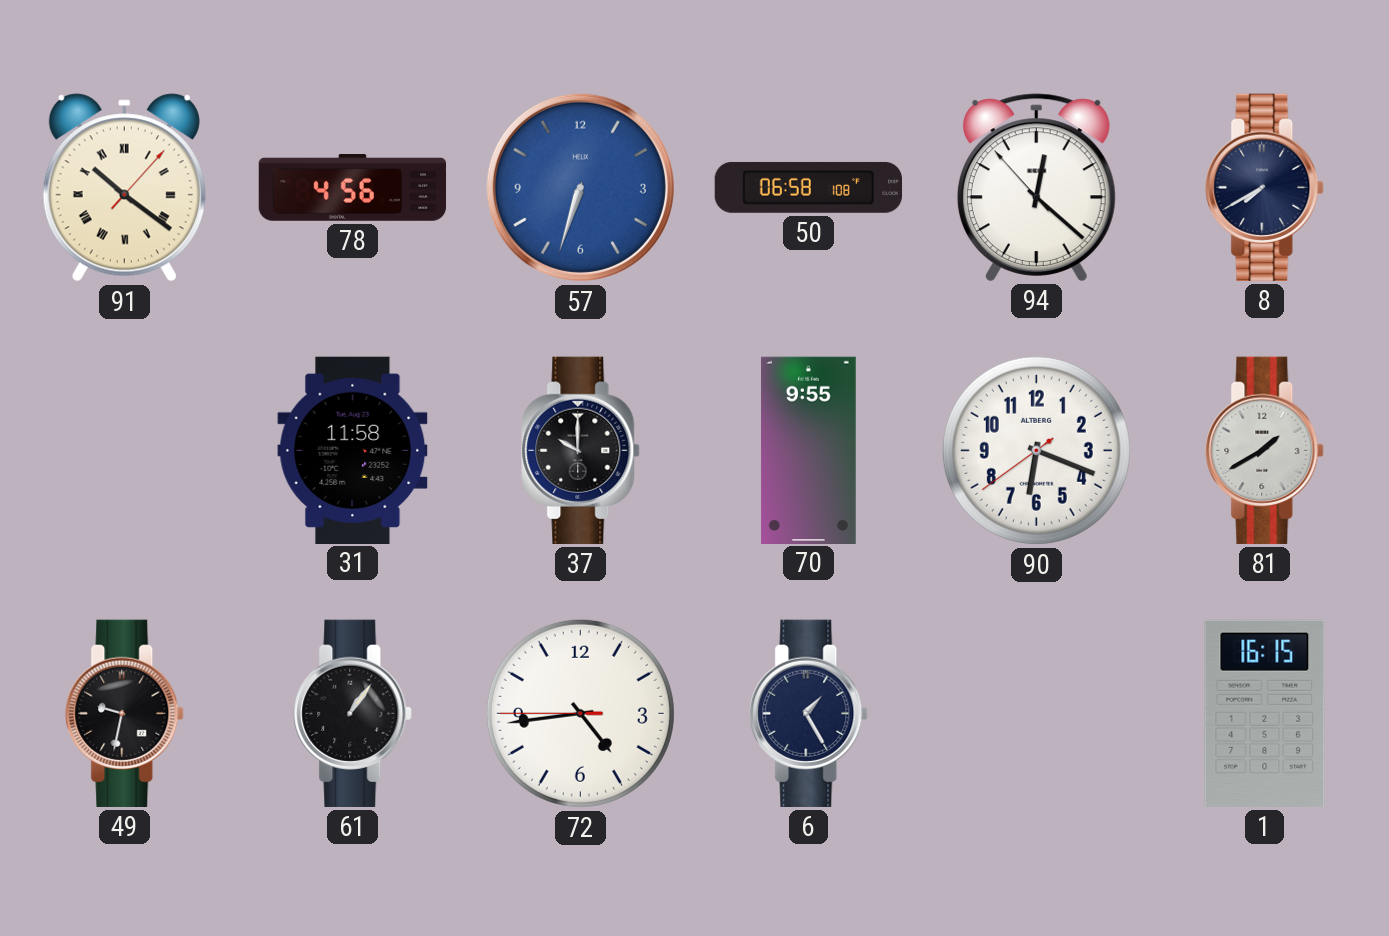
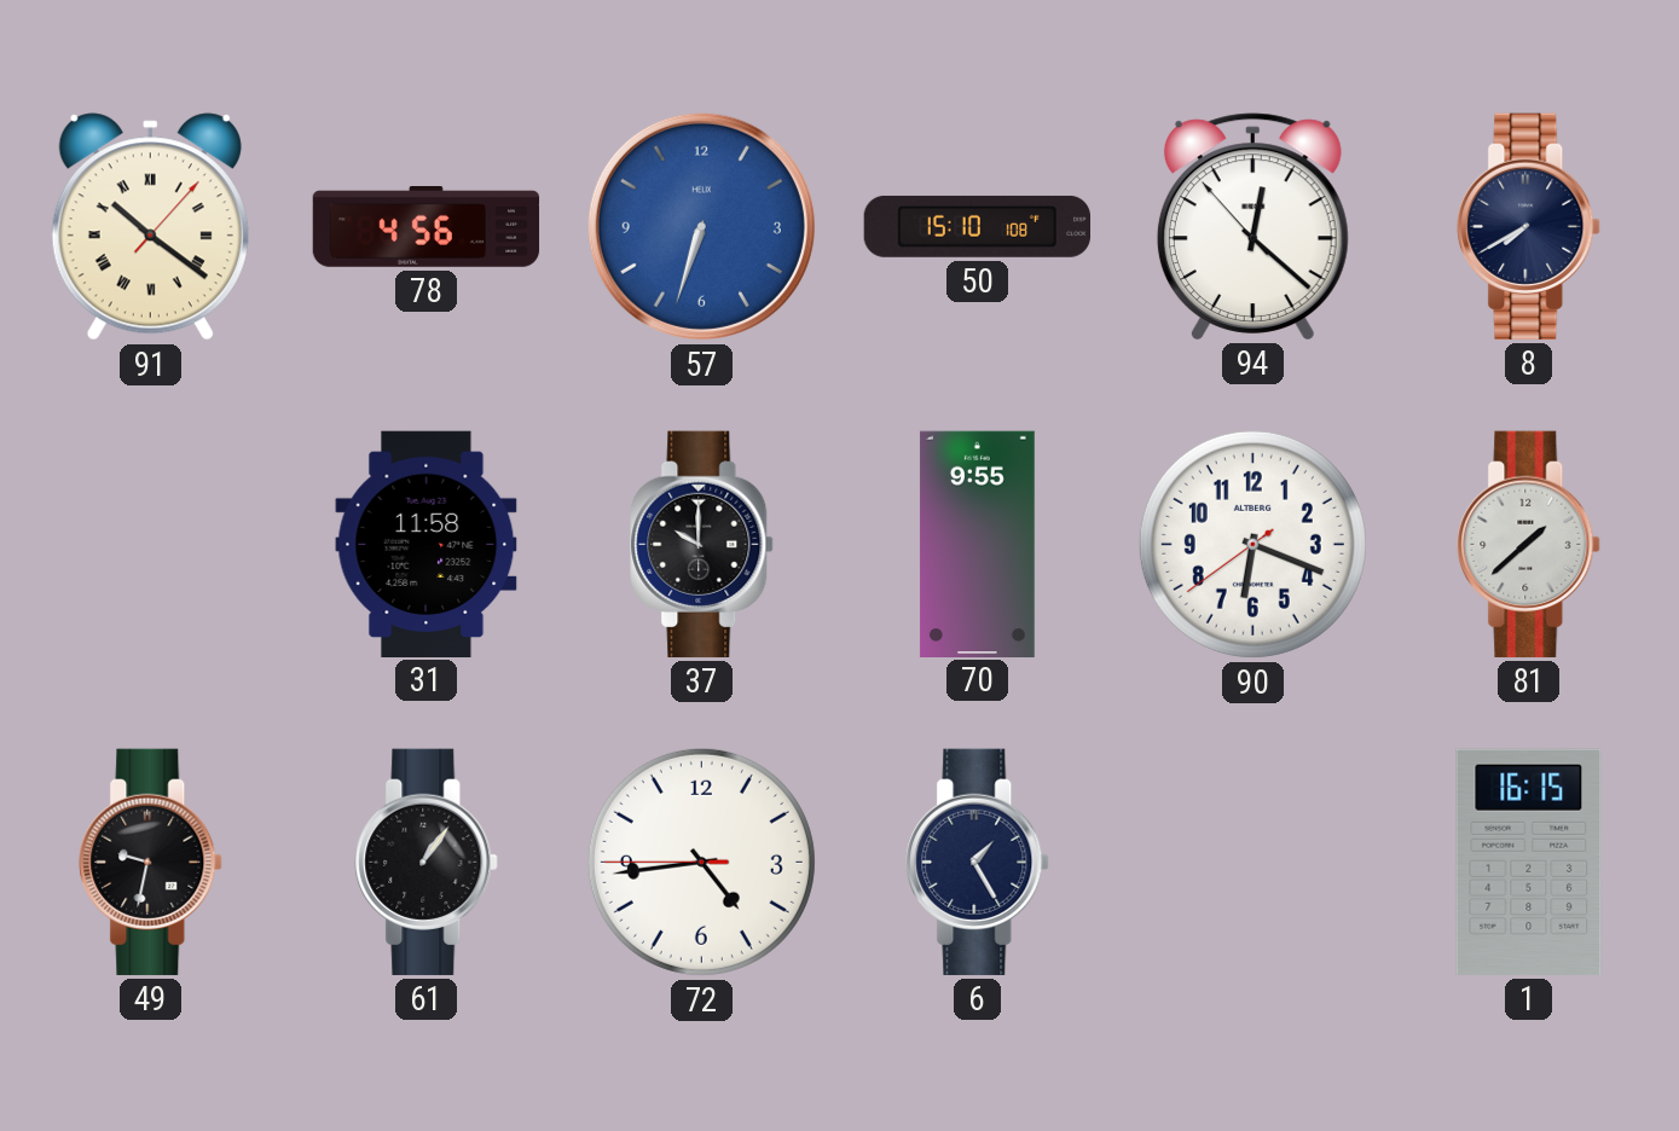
50: 06:58 -> 15:10 (977, 226)
81: 1:40 -> 1:38 (1529, 544)
